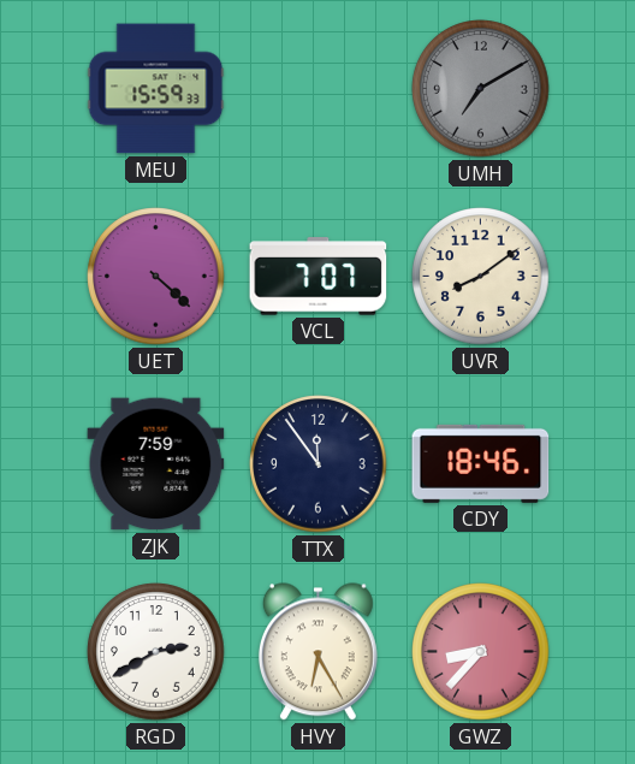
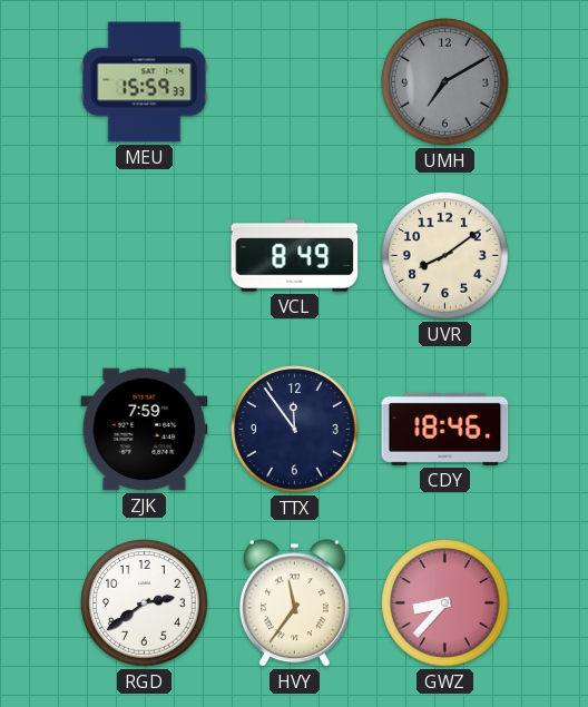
UET: 4:22 -> none (156, 277)
VCL: 7:07 -> 8:49 (295, 256)
RGD: 2:40 -> 2:39 (145, 603)
HVY: 6:25 -> 11:36 (294, 603)
